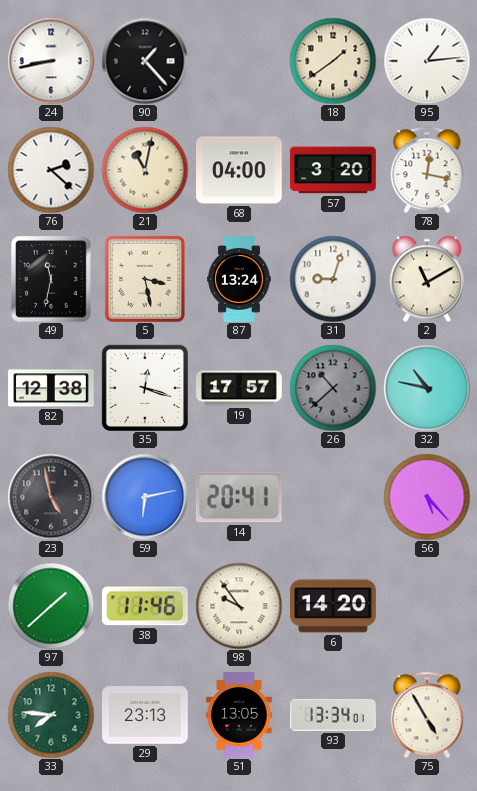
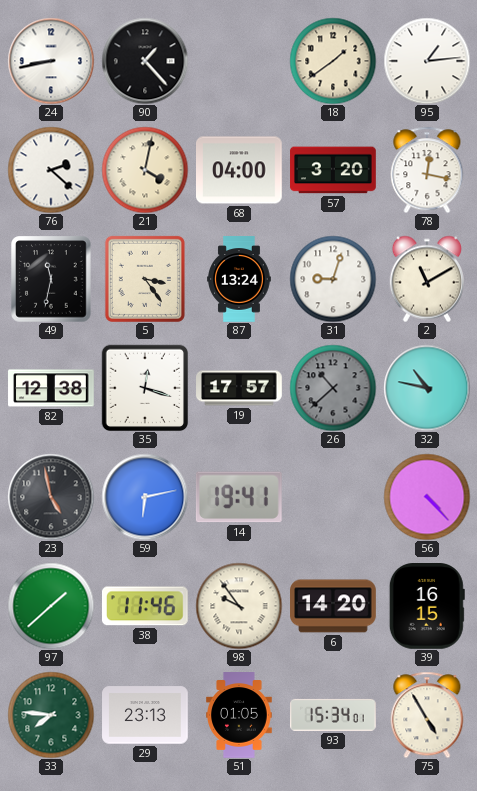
21: 11:02 -> 4:02 (145, 170)
5: 3:28 -> 3:24 (145, 279)
14: 20:41 -> 19:41 (239, 497)
56: 5:23 -> 4:23 (427, 497)
39: none -> 16:15 (427, 607)
51: 13:05 -> 01:05 (239, 715)
93: 13:34 -> 15:34 (333, 715)
